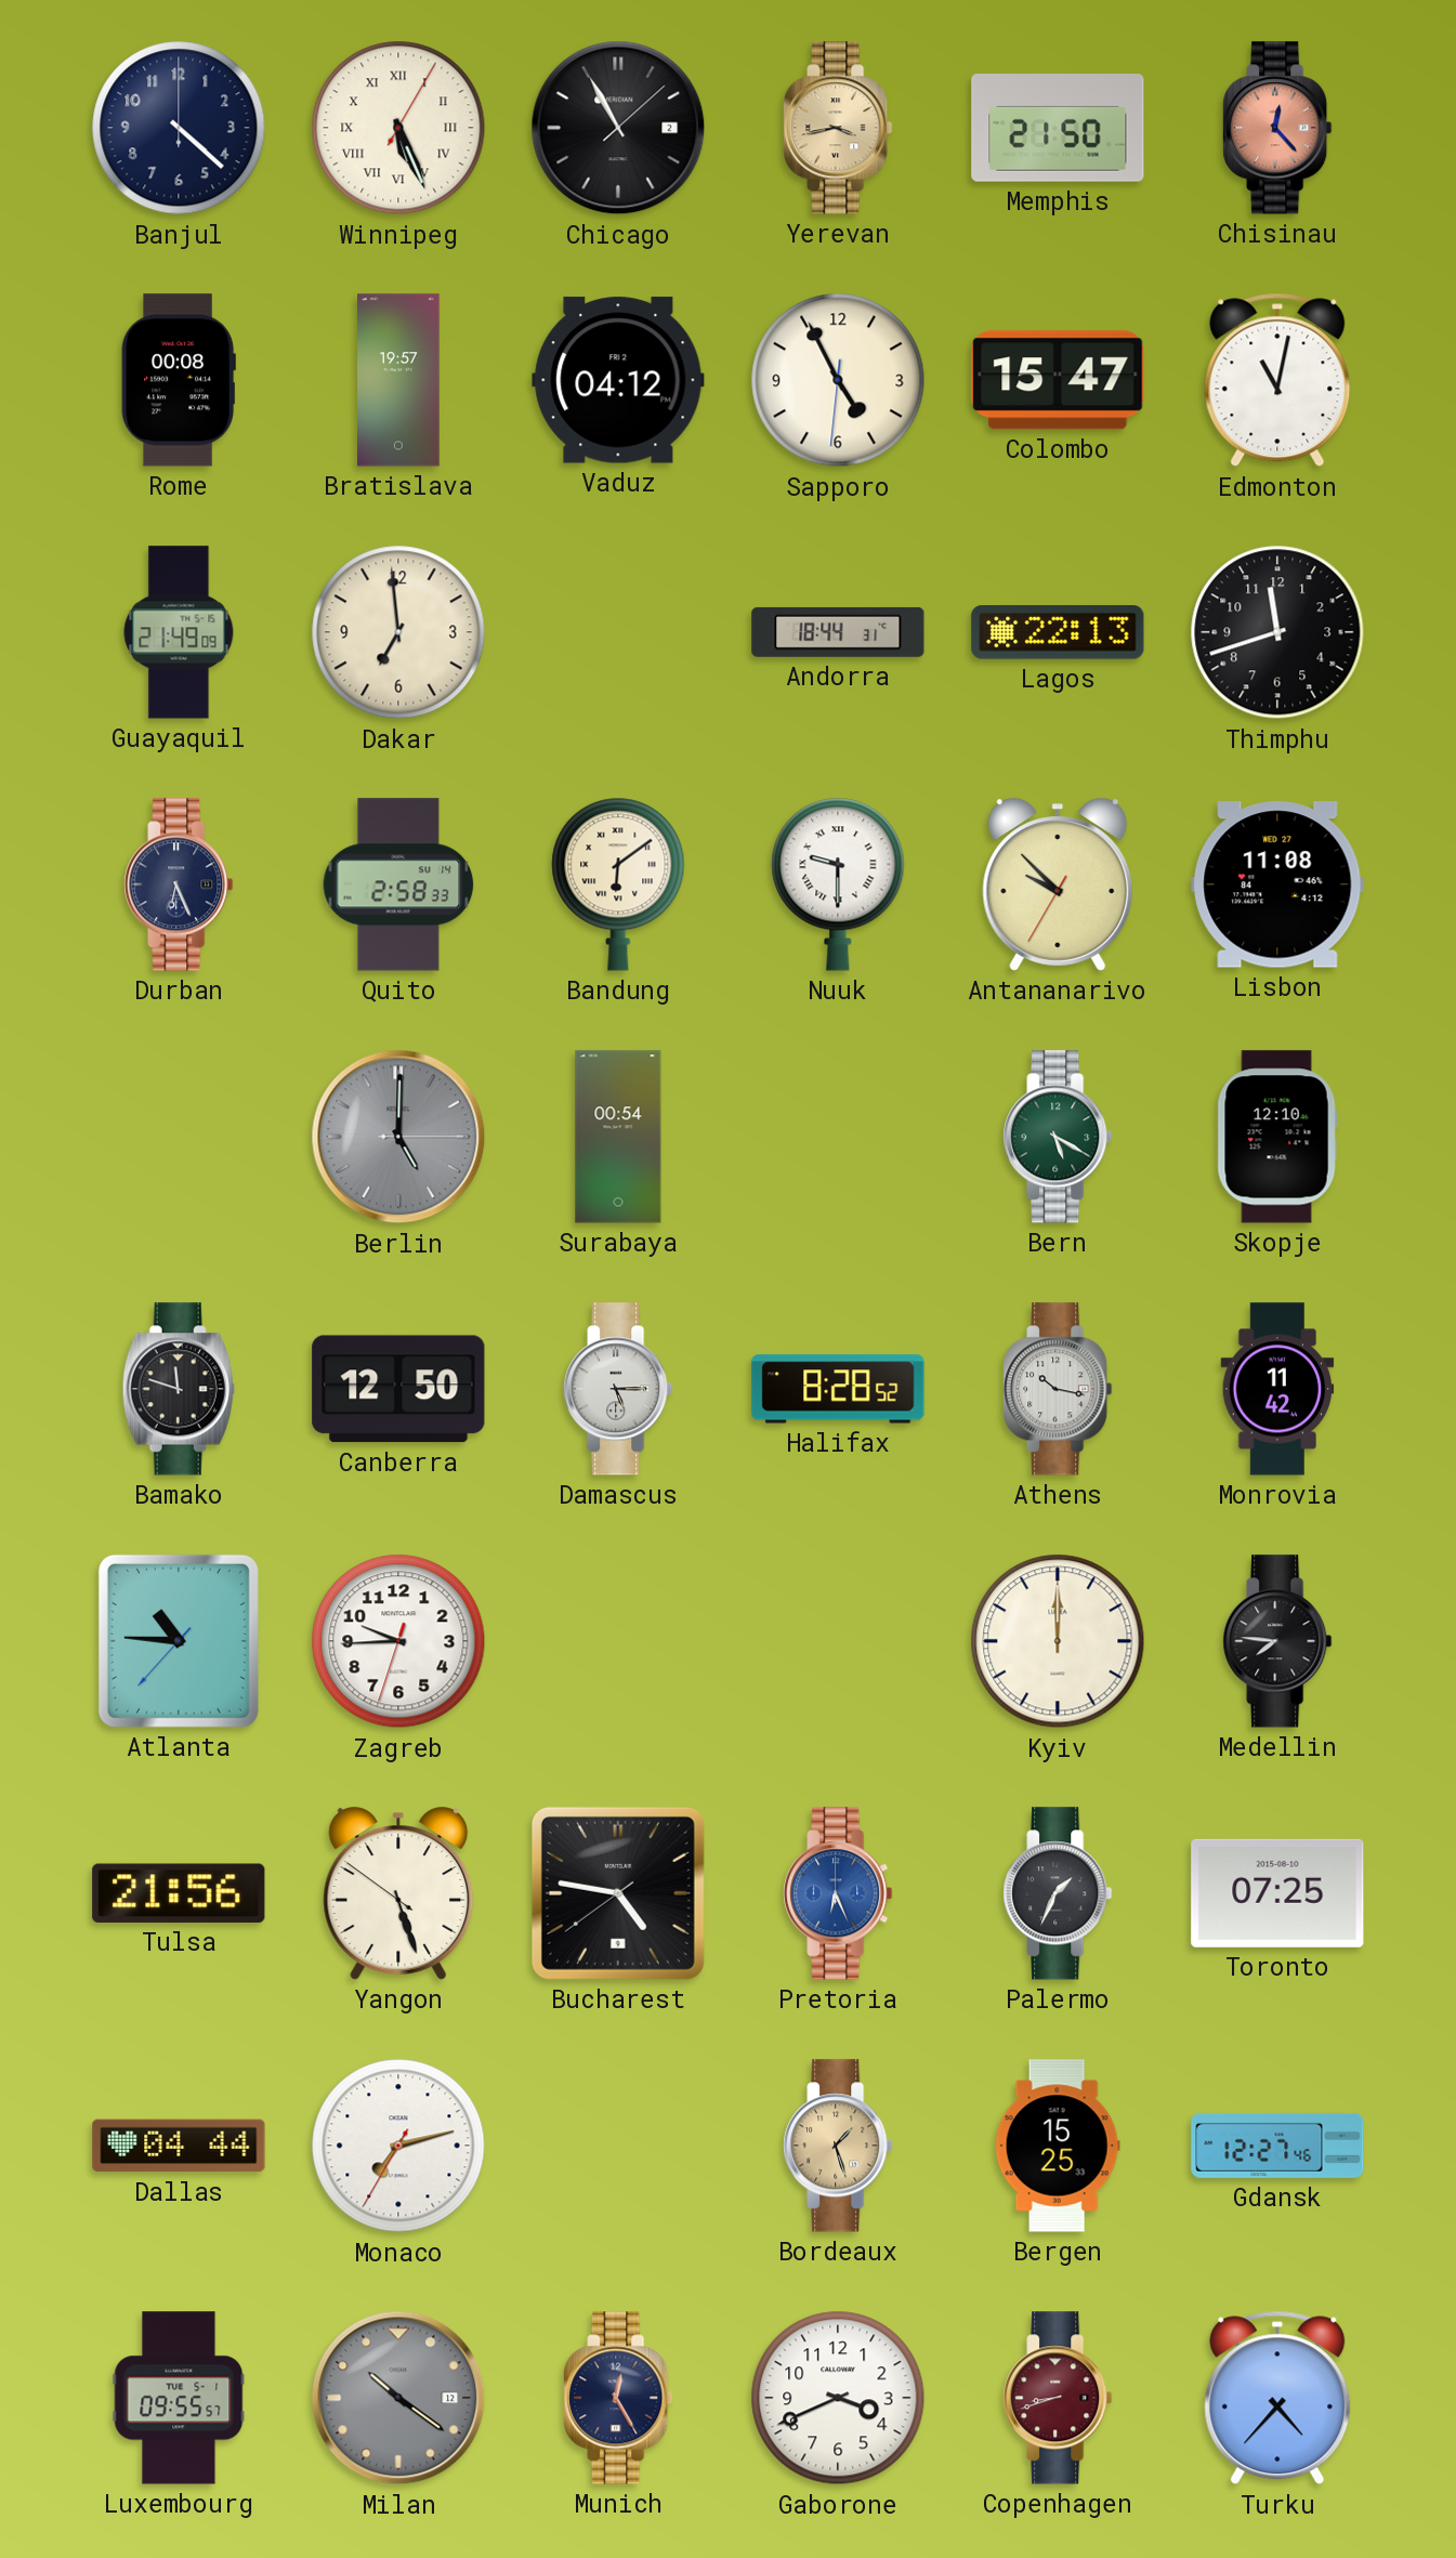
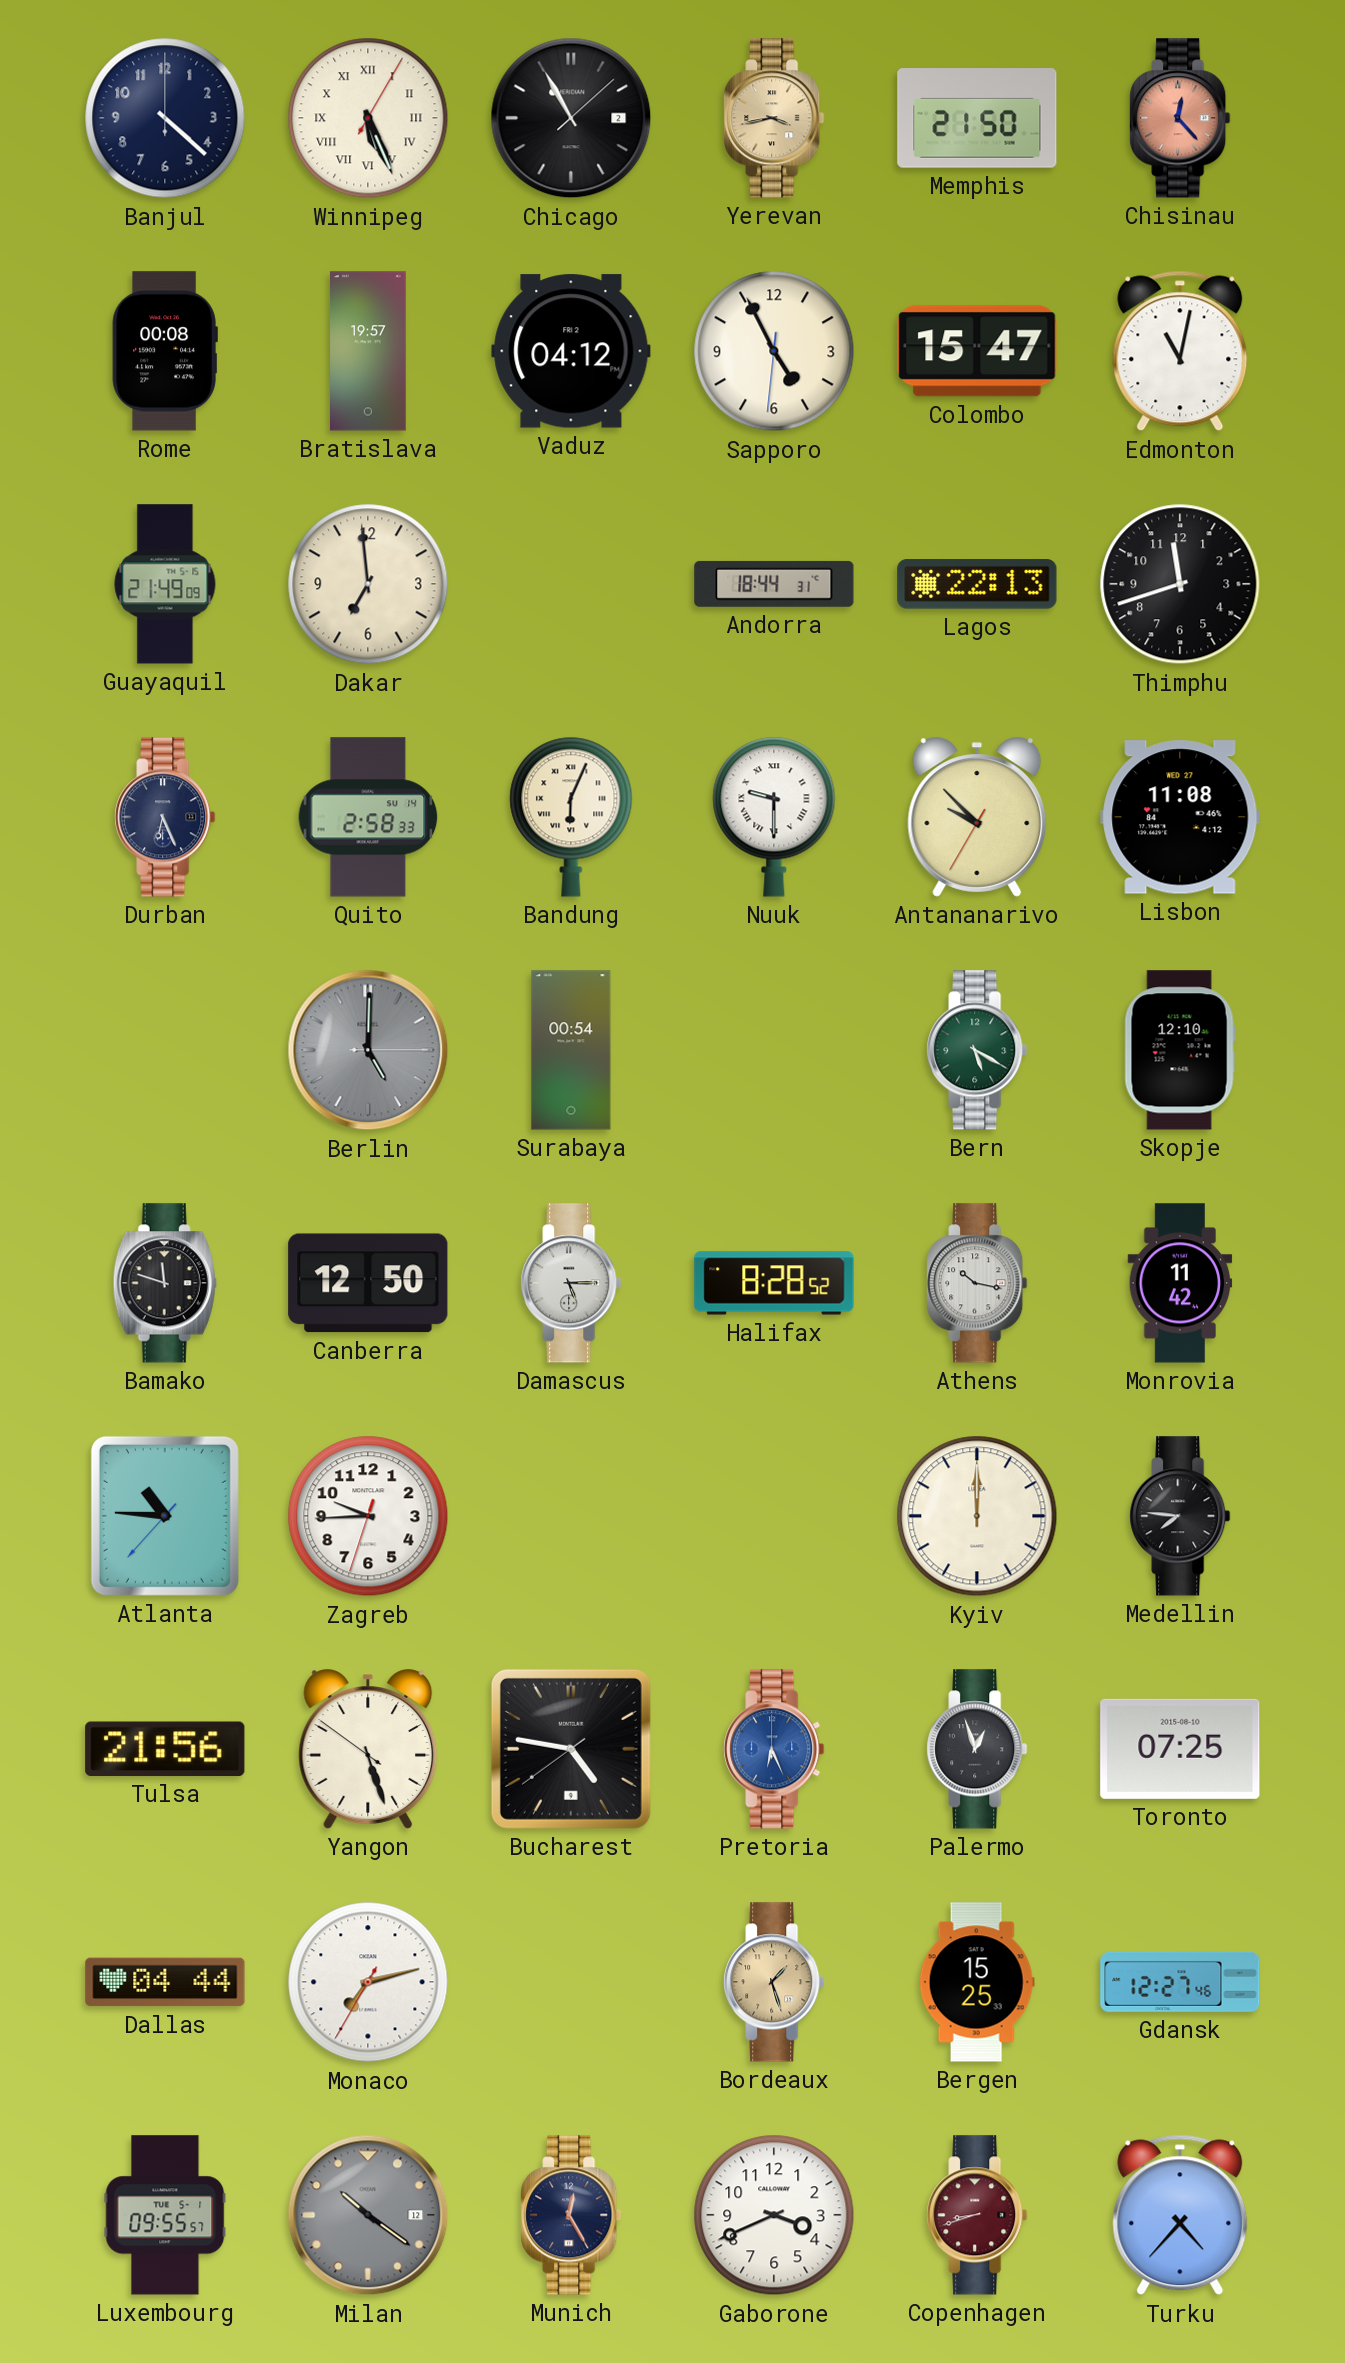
Bandung: 6:09 -> 6:04 (571, 817)
Palermo: 1:34 -> 12:57 (977, 1749)
